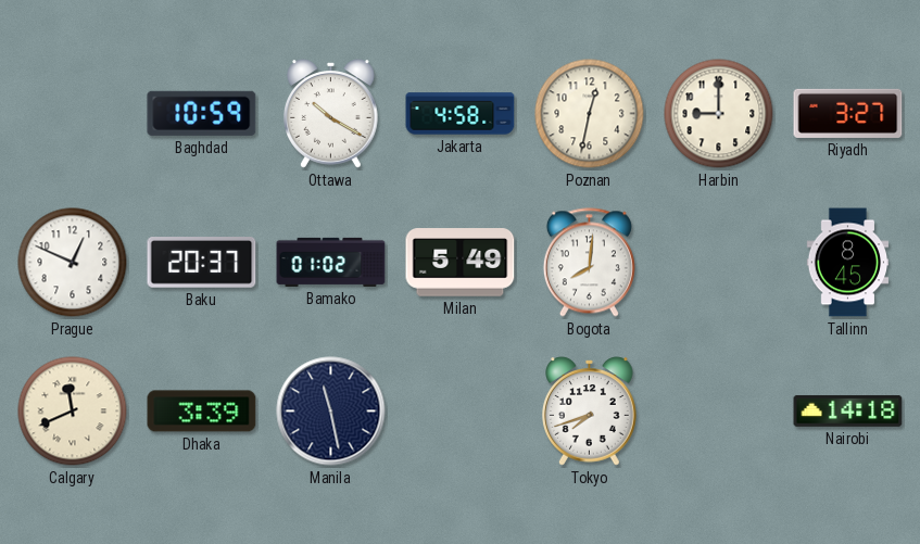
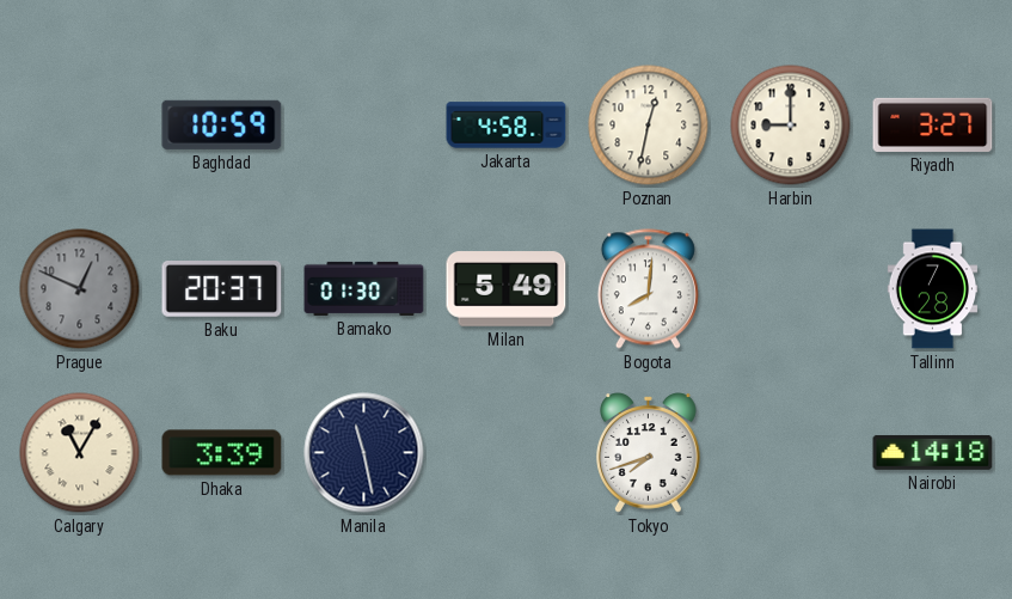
Ottawa: 10:20 -> none (331, 114)
Prague dial: white -> grey (80, 289)
Bamako: 01:02 -> 01:30 (364, 288)
Tallinn: 8:45 -> 7:28 (933, 289)
Calgary: 11:41 -> 11:05 (80, 453)
